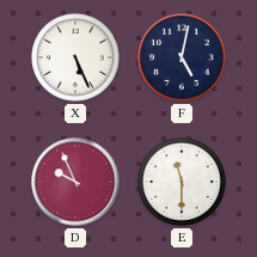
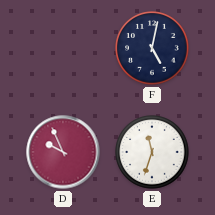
X: 5:26 -> none (75, 57)
E: 11:30 -> 11:33 (152, 152)
